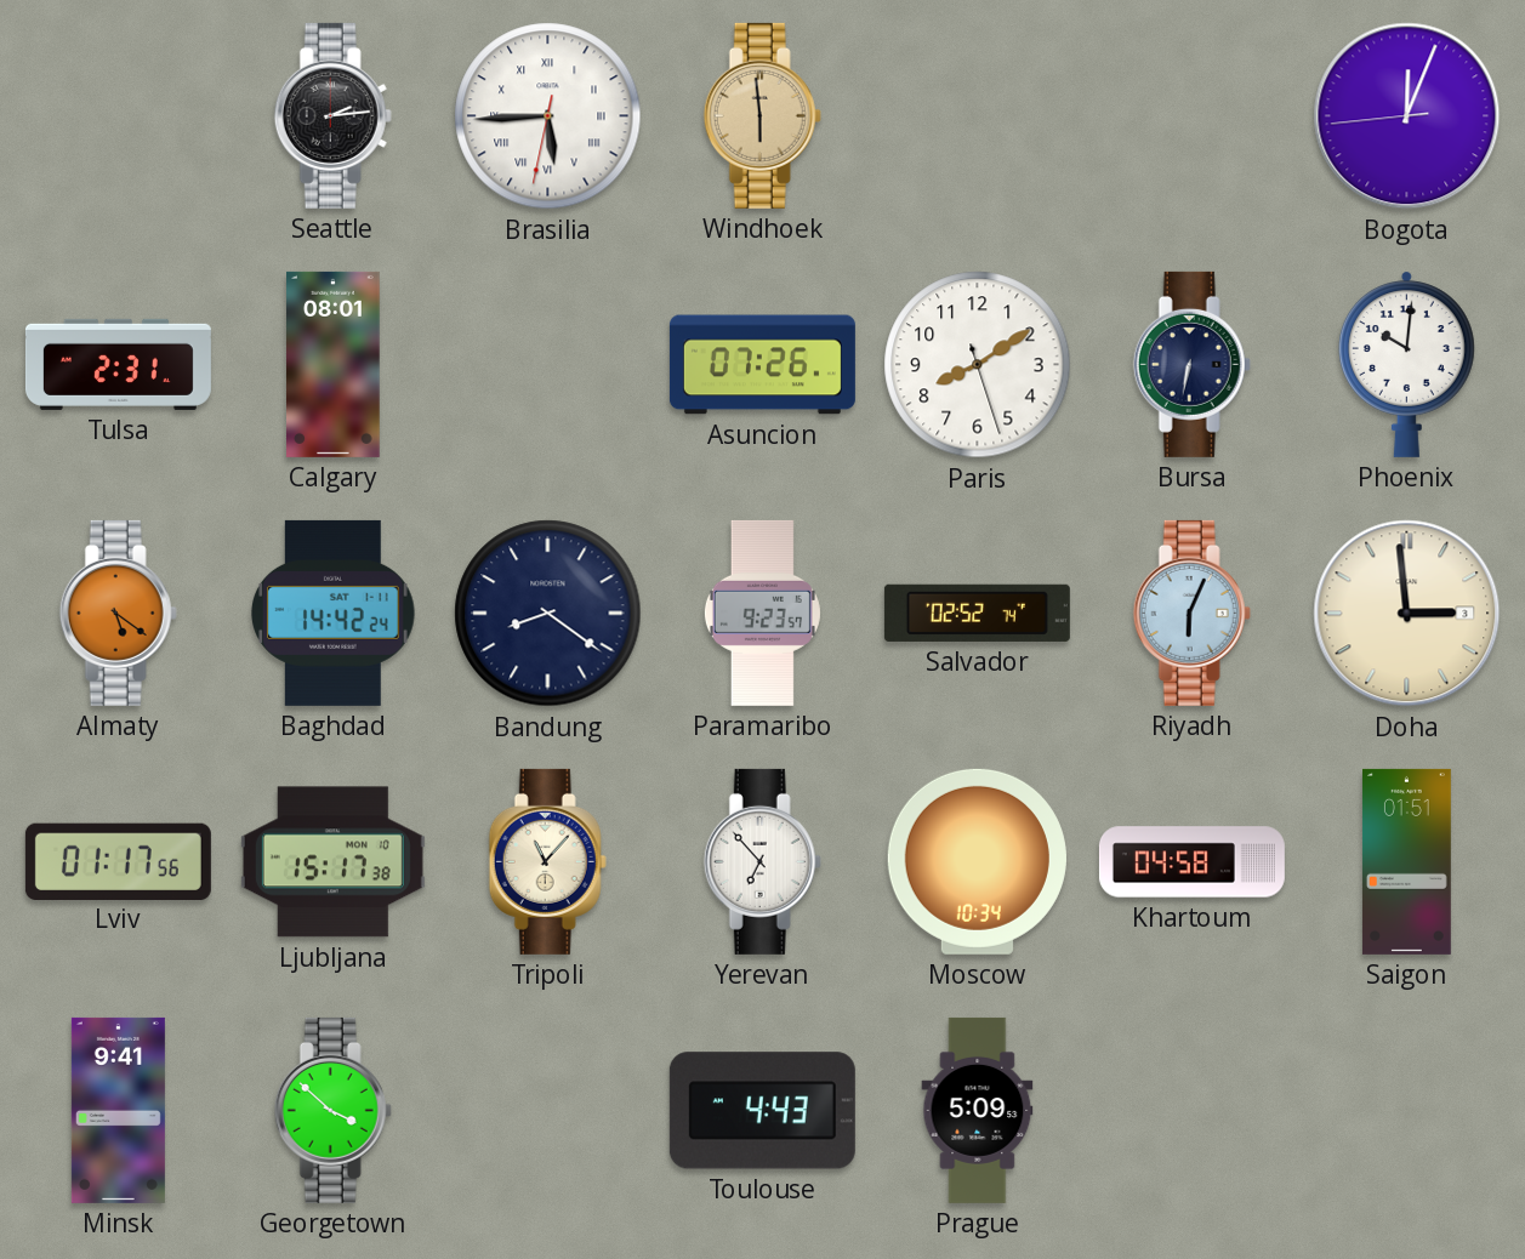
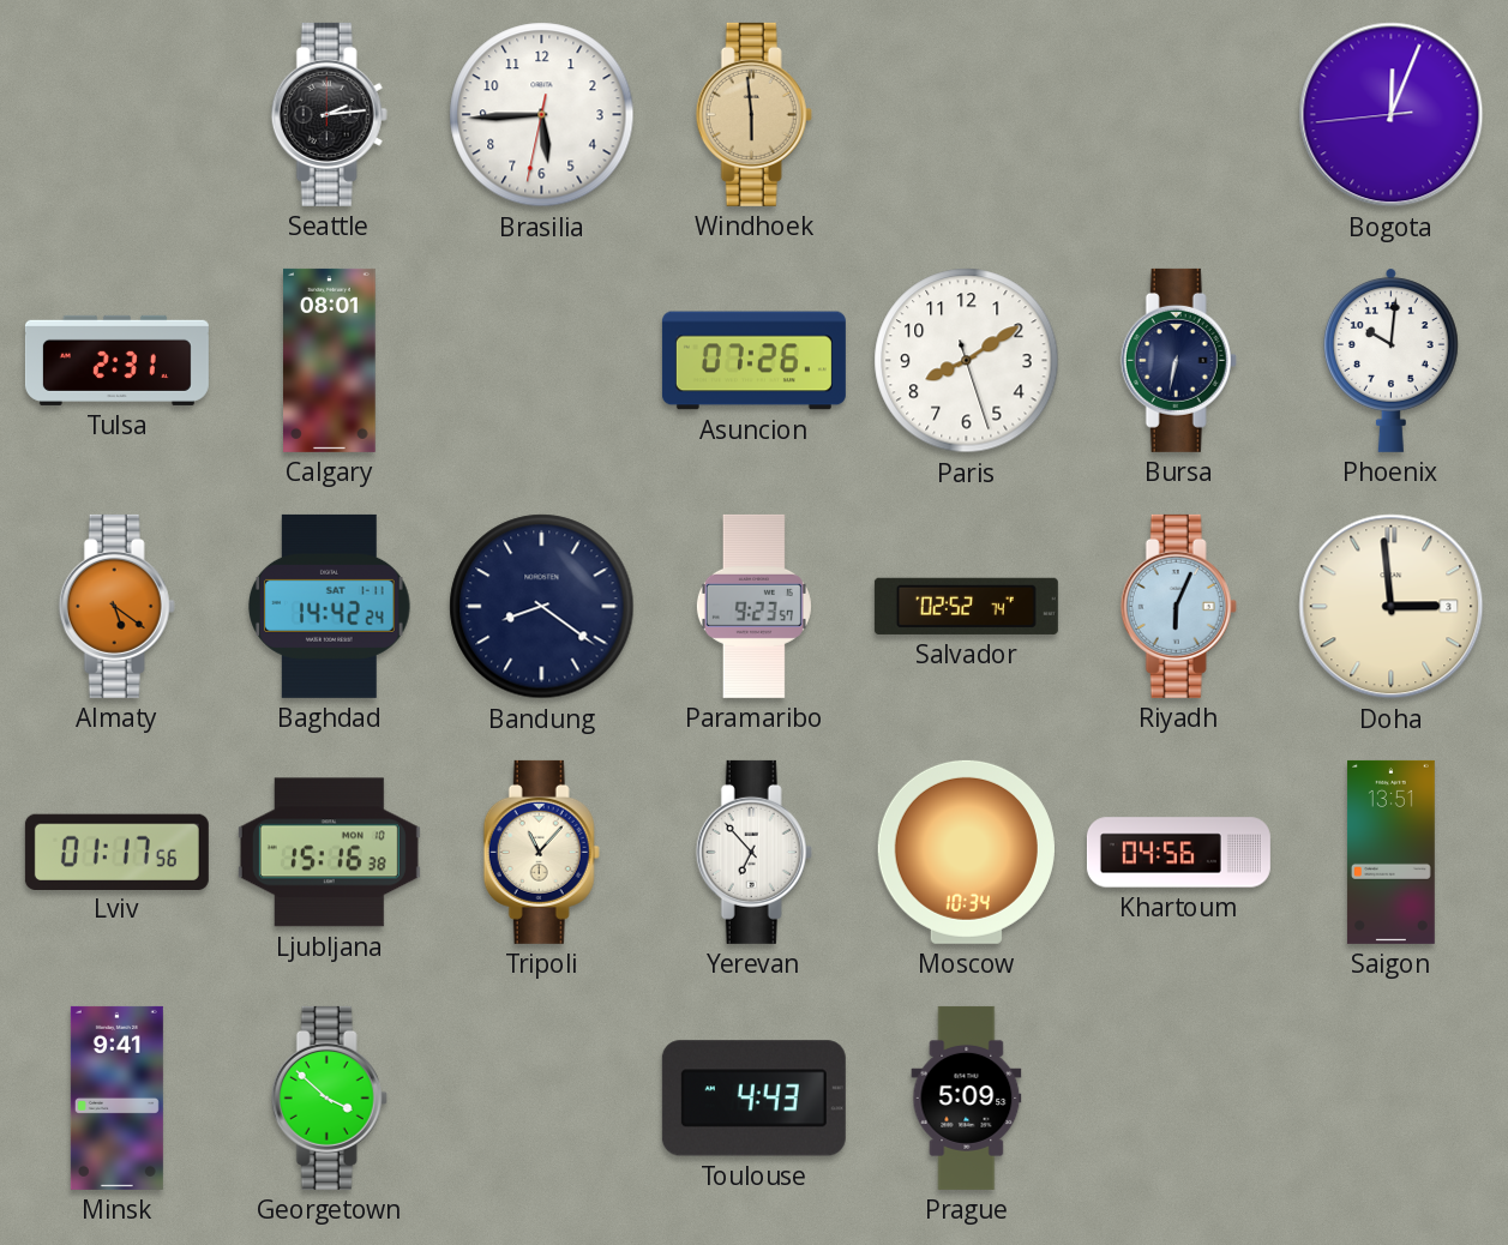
Brasilia numerals: Roman -> Arabic (542, 115)
Ljubljana: 15:17 -> 15:16 (329, 853)
Khartoum: 04:58 -> 04:56 (1178, 853)
Saigon: 01:51 -> 13:51 (1390, 852)
